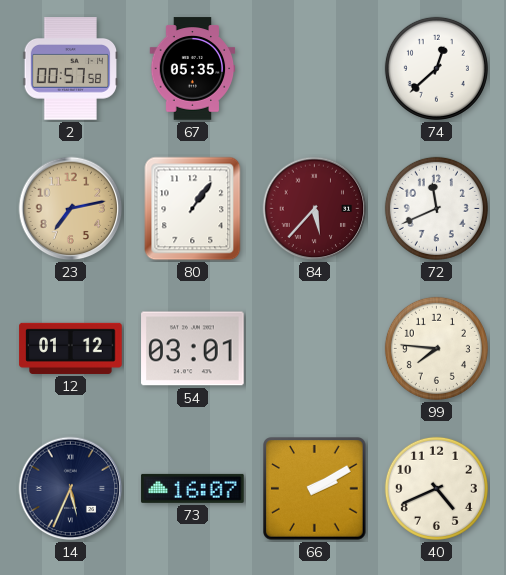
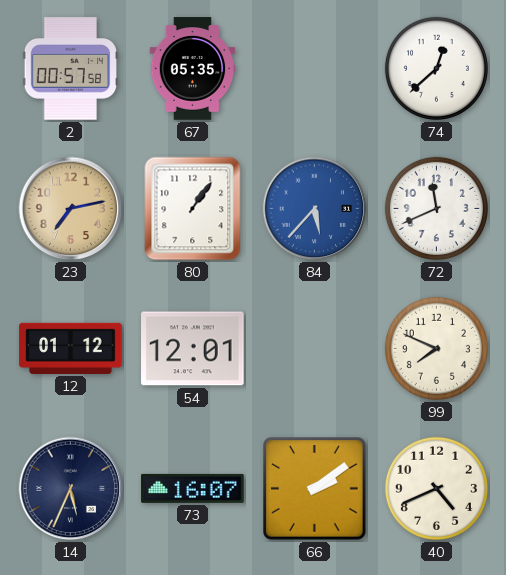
84 dial: burgundy -> blue (315, 209)
54: 03:01 -> 12:01 (193, 349)
99: 7:46 -> 7:49 (436, 348)
66: 2:10 -> 2:09 (315, 489)
